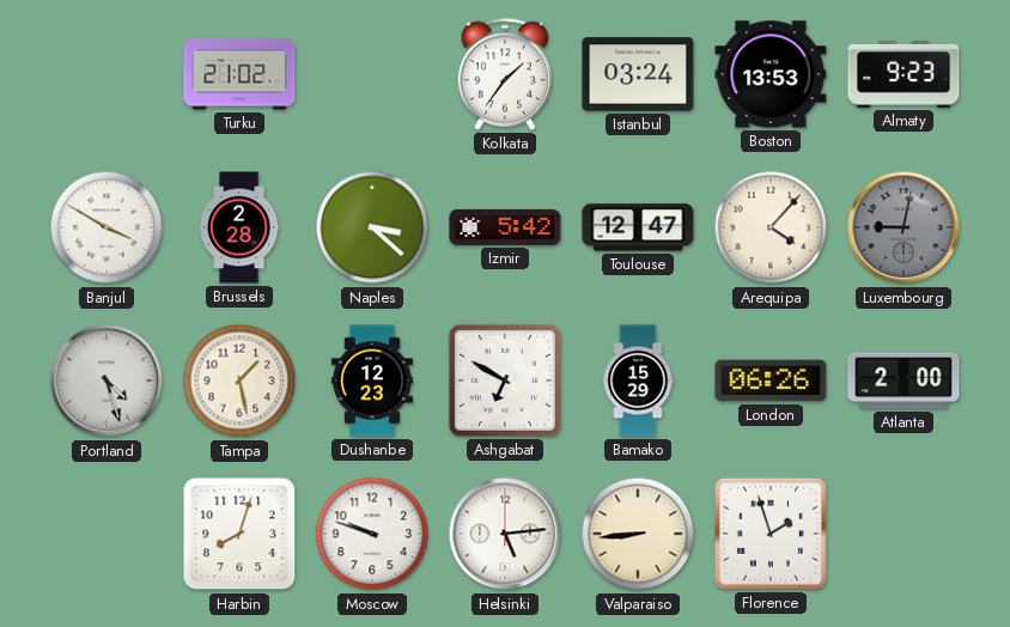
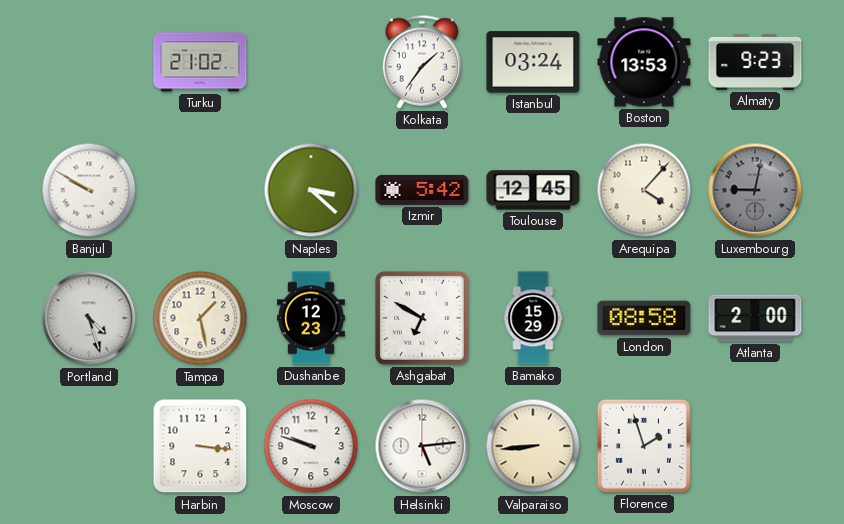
Banjul: 3:50 -> 9:50 (89, 190)
Brussels: 2:28 -> none (239, 227)
Toulouse: 12:47 -> 12:45 (533, 190)
London: 06:26 -> 08:58 (644, 318)
Harbin: 8:03 -> 3:16 (200, 446)
